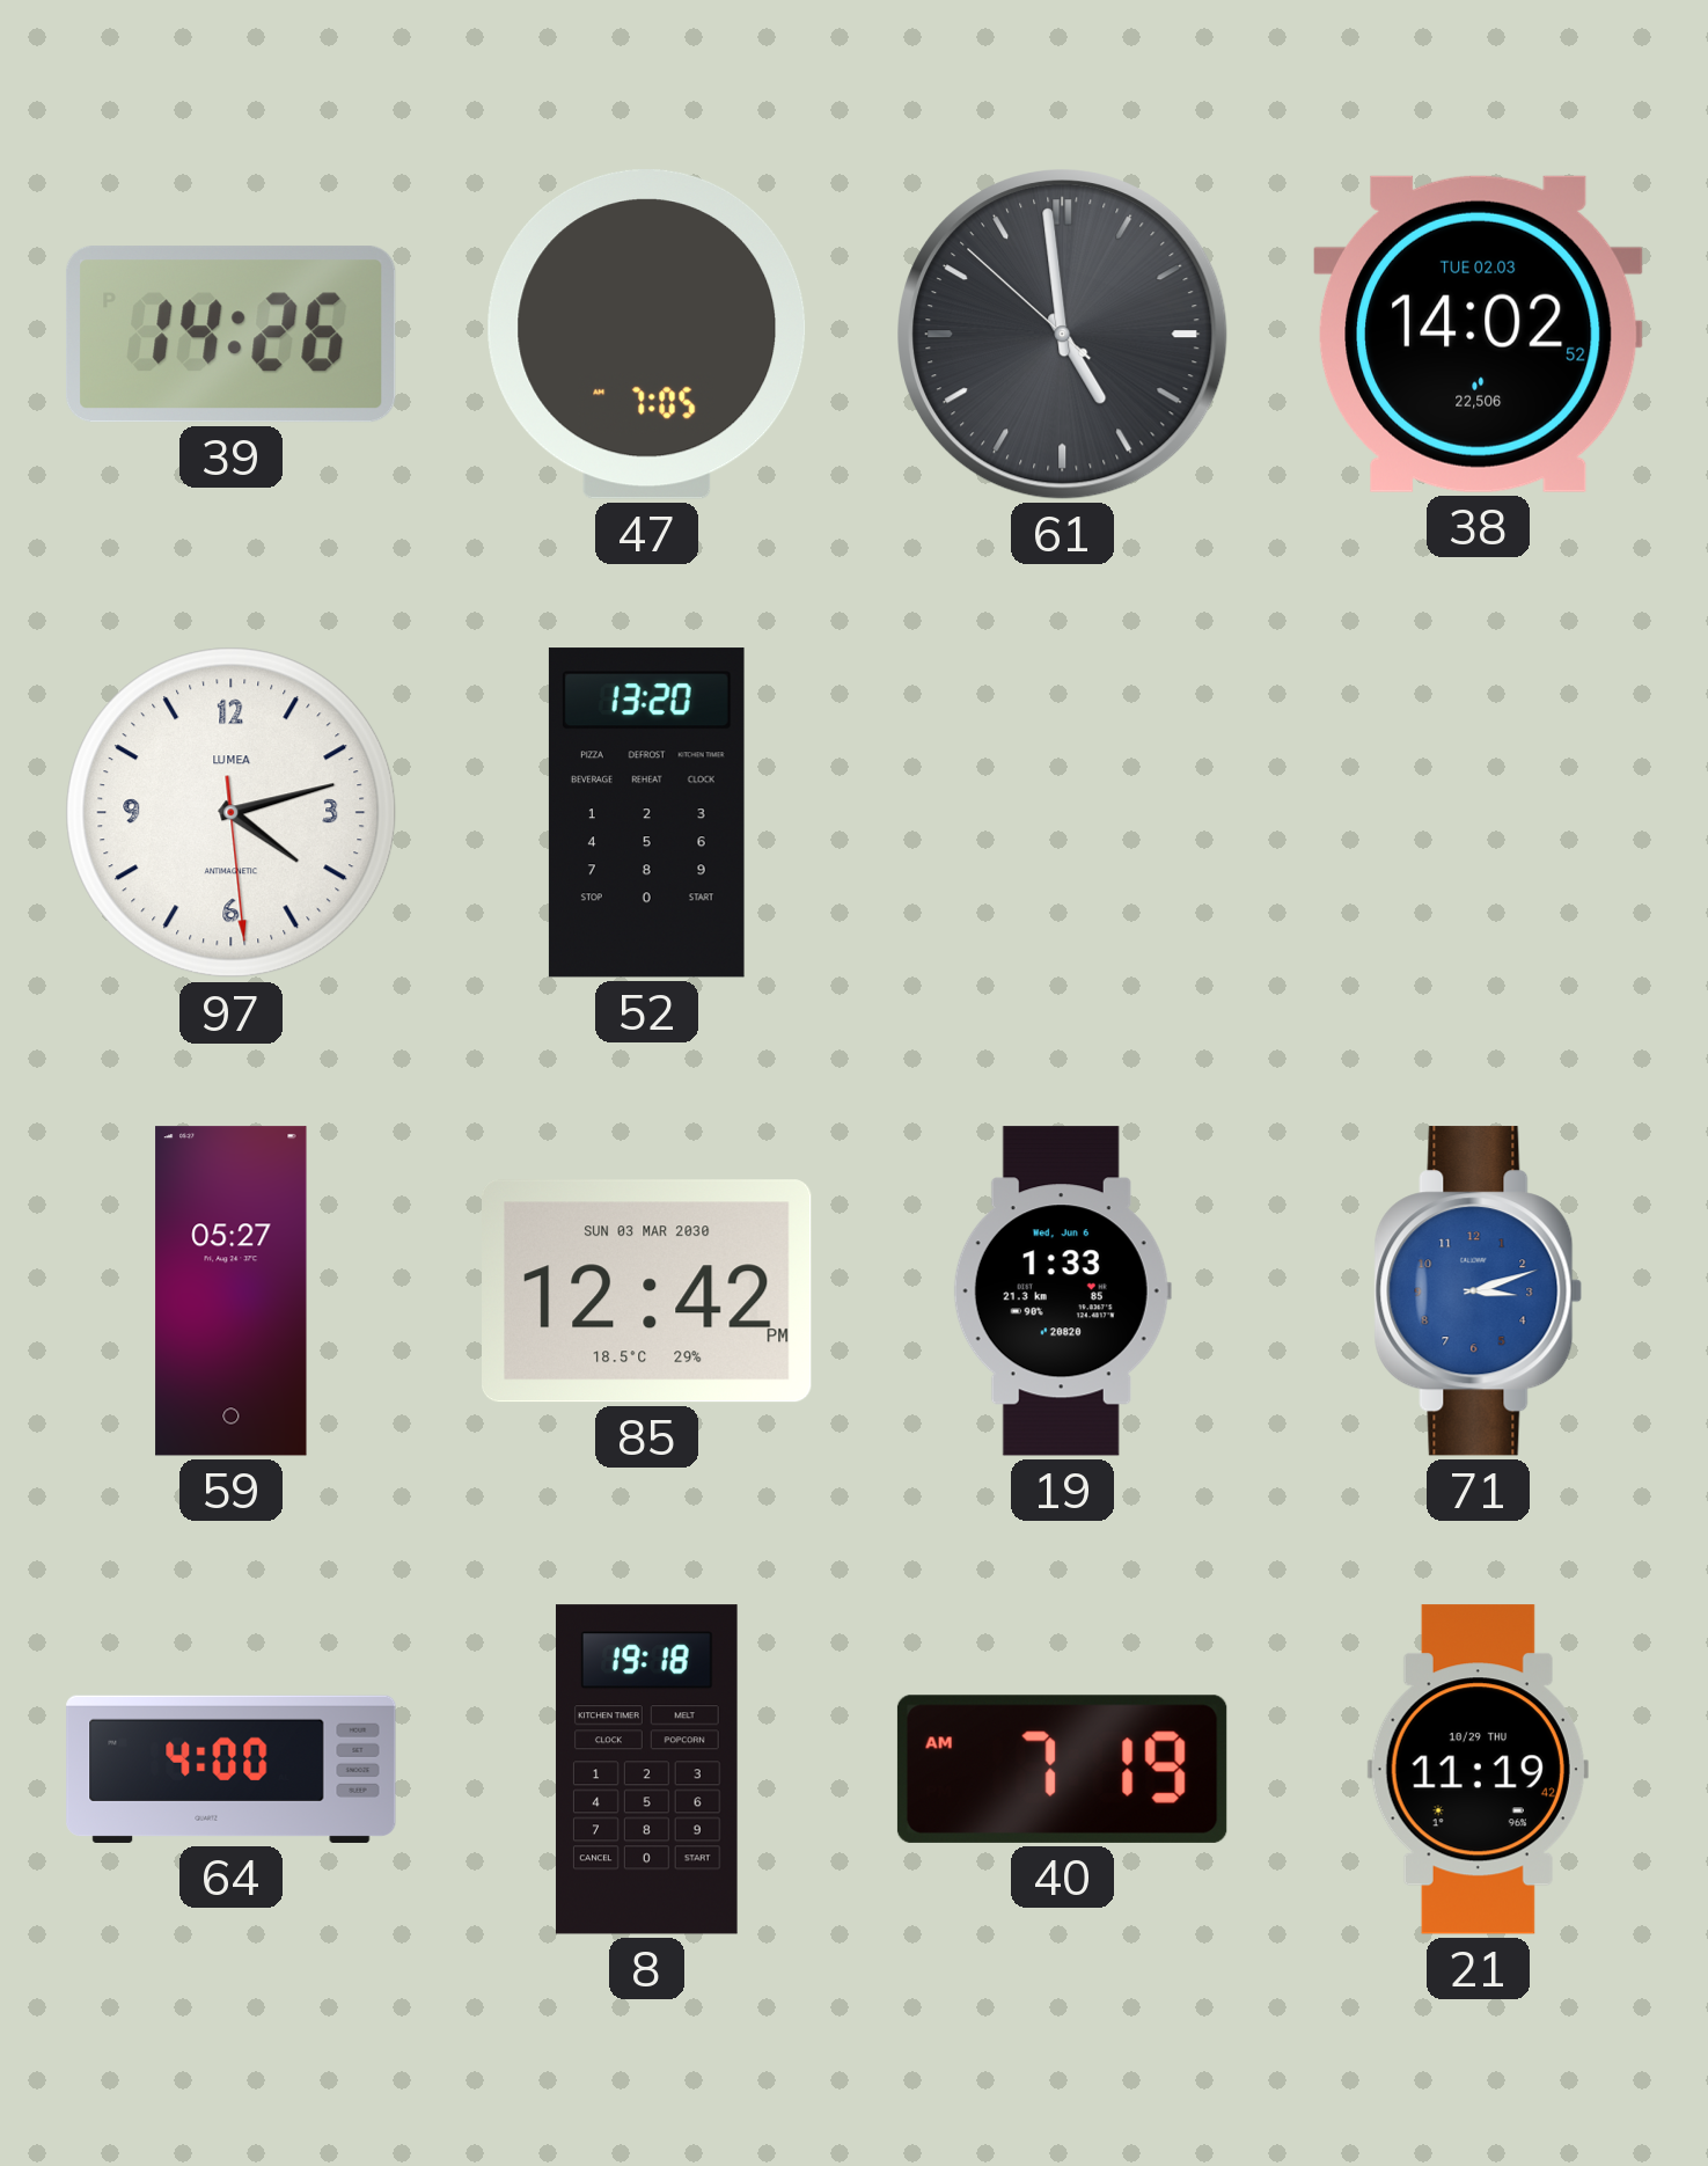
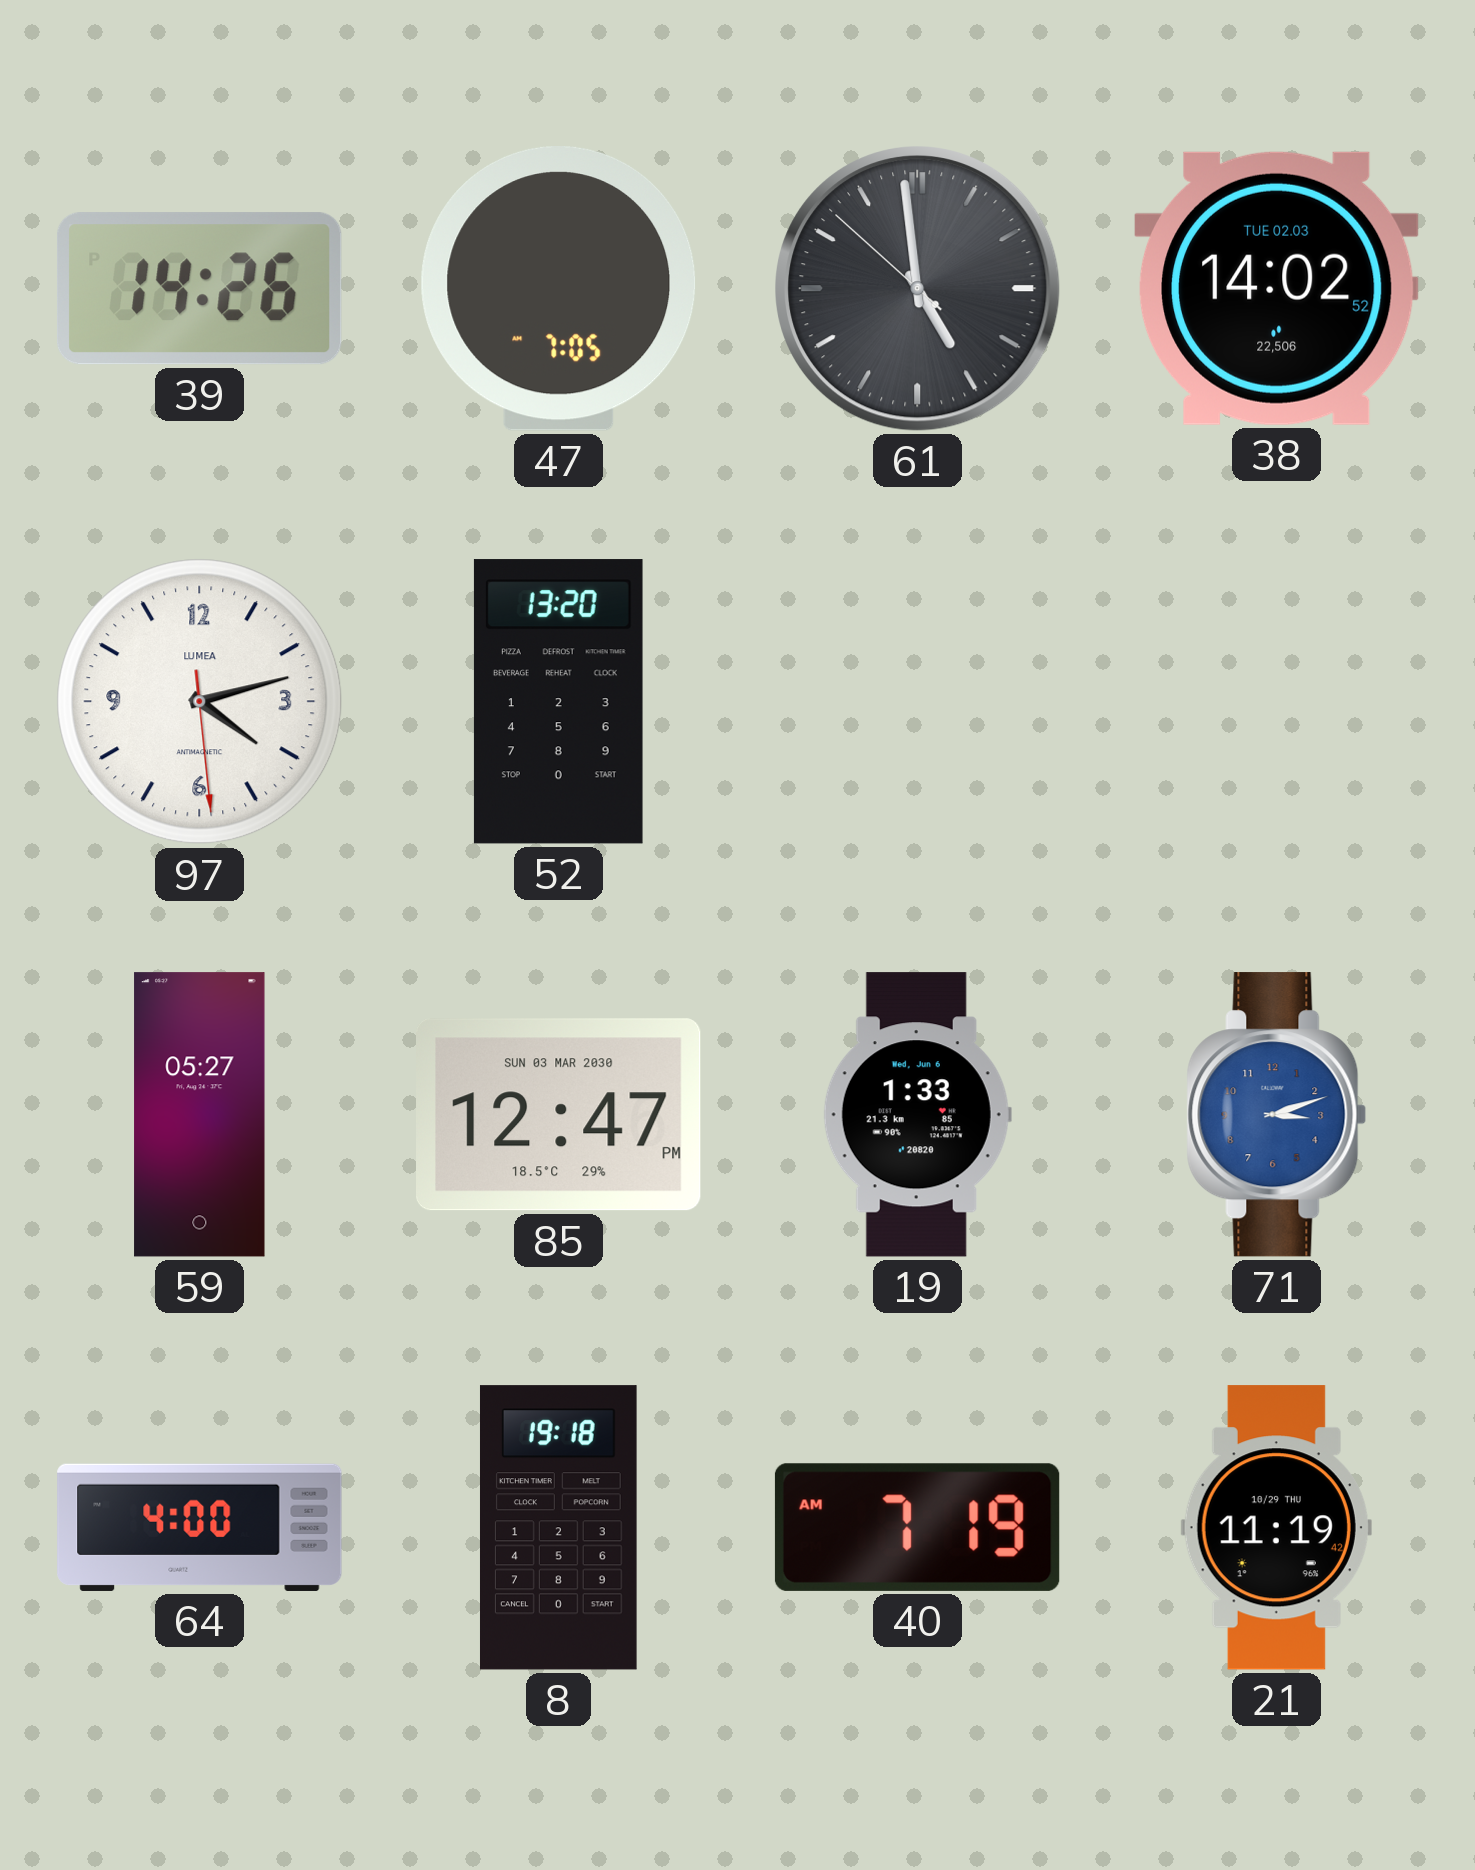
85: 12:42 -> 12:47 (559, 1115)
